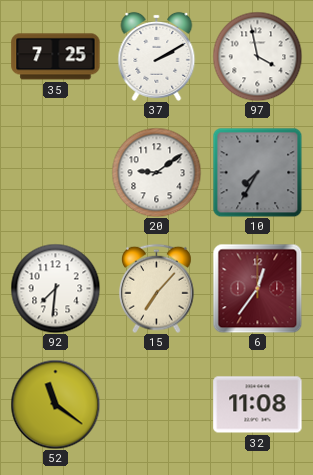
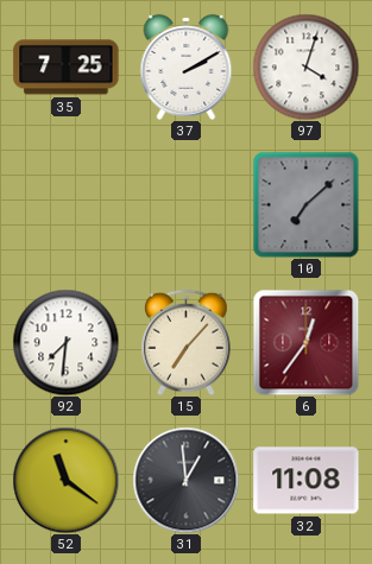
97: 3:58 -> 4:03 (305, 66)
20: 9:09 -> none (156, 172)
10: 7:35 -> 7:08 (305, 204)
31: none -> 12:59 (185, 480)
